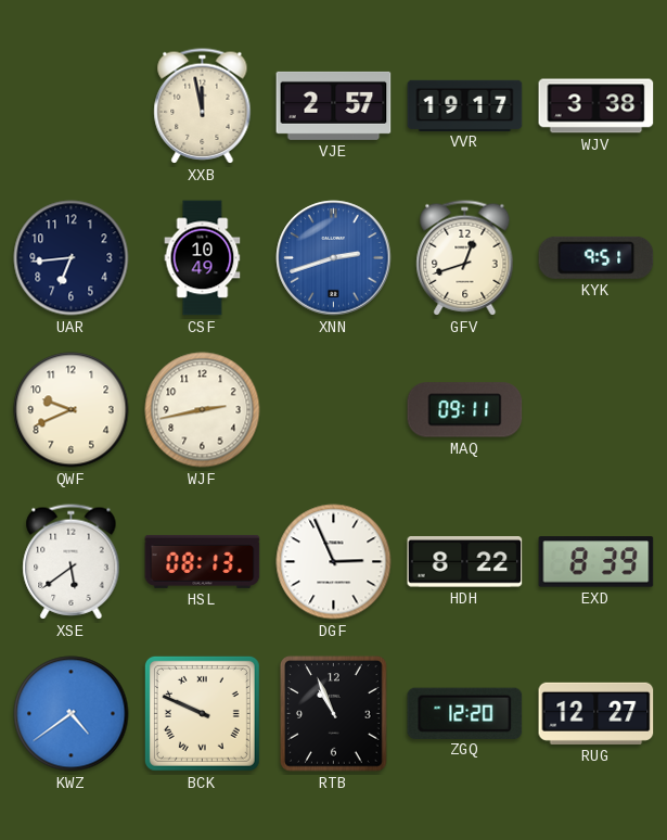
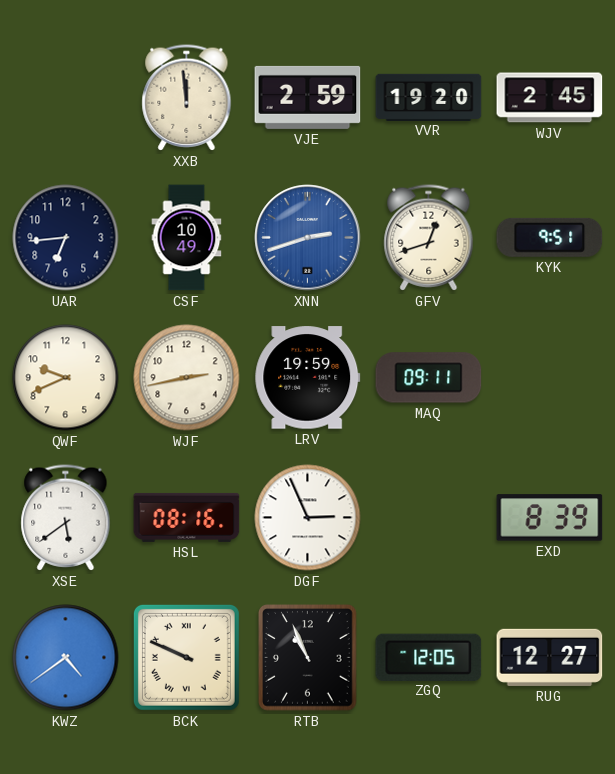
XXB: 11:58 -> 11:59 (187, 98)
VJE: 2:57 -> 2:59 (308, 97)
VVR: 19:17 -> 19:20 (429, 97)
WJV: 3:38 -> 2:45 (550, 98)
LRV: none -> 19:59 (308, 378)
HSL: 08:13 -> 08:16 (187, 517)
HDH: 8:22 -> none (465, 562)
ZGQ: 12:20 -> 12:05 (429, 657)
